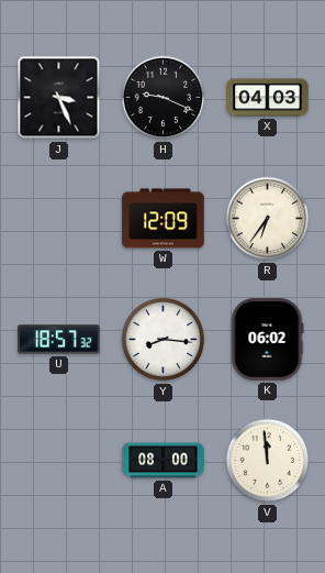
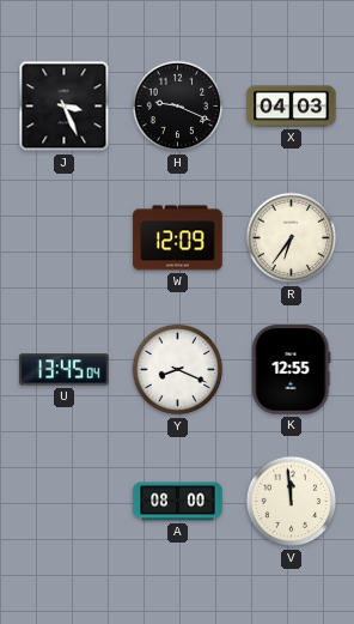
U: 18:57 -> 13:45 (65, 370)
Y: 8:16 -> 8:19 (178, 370)
K: 06:02 -> 12:55 (292, 370)
